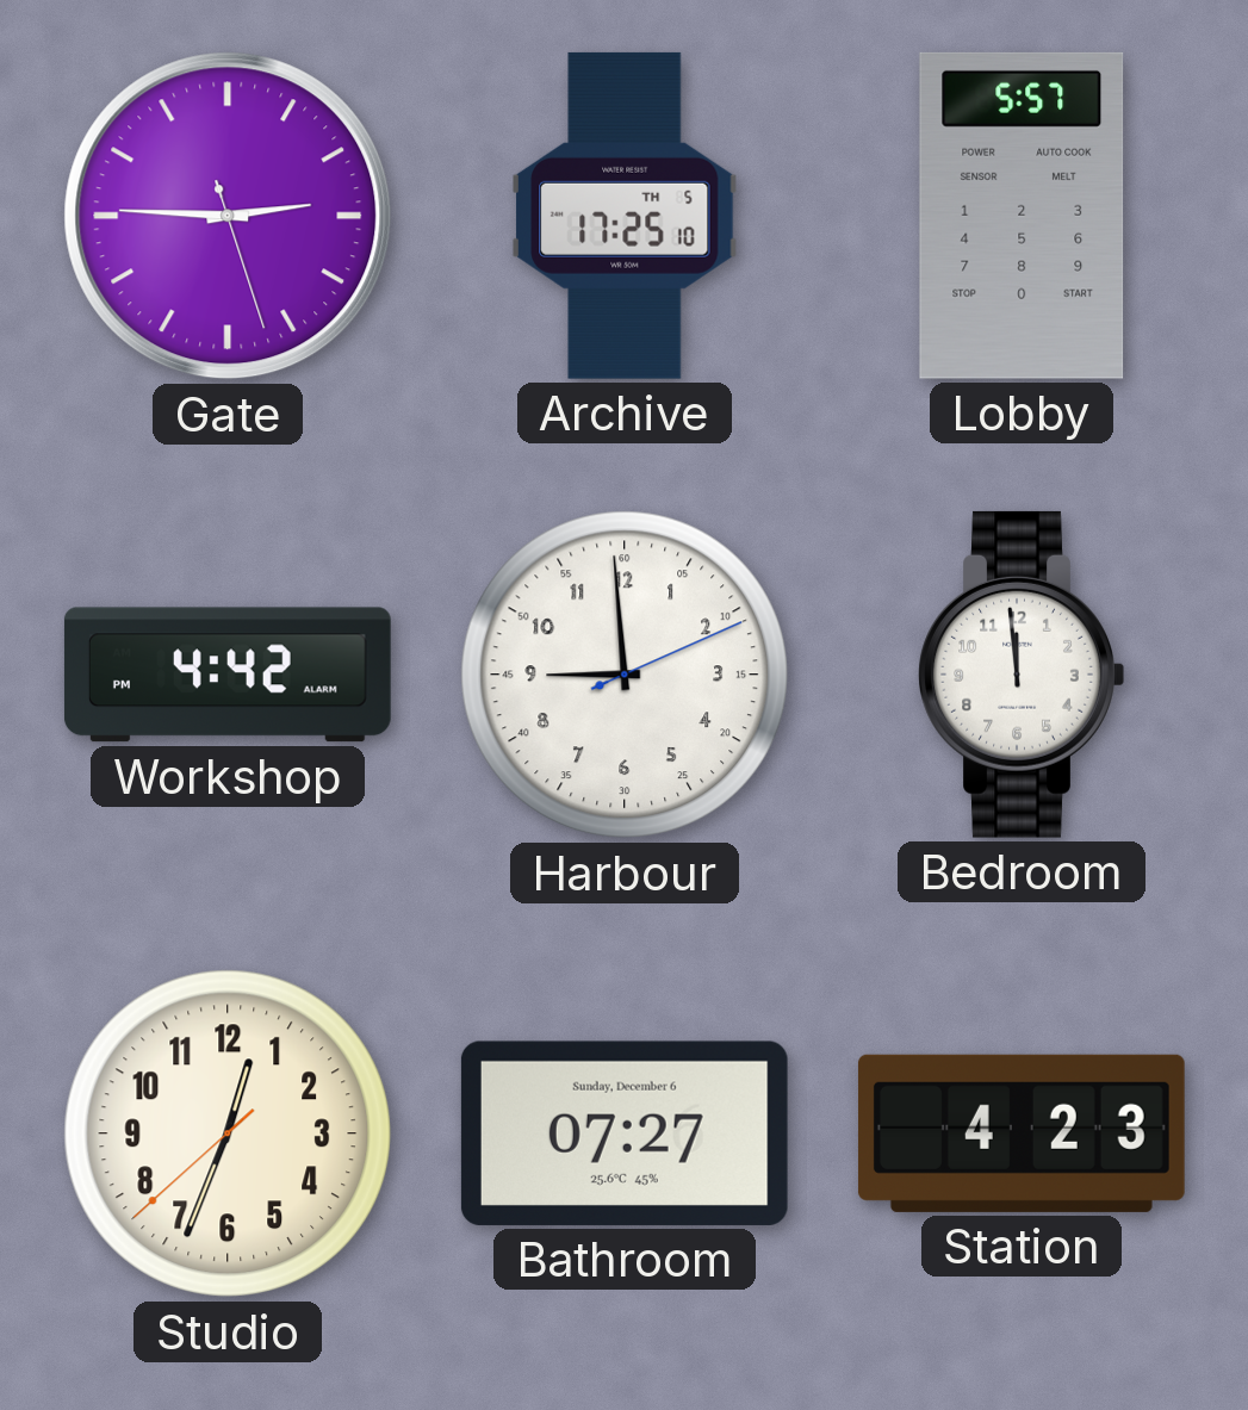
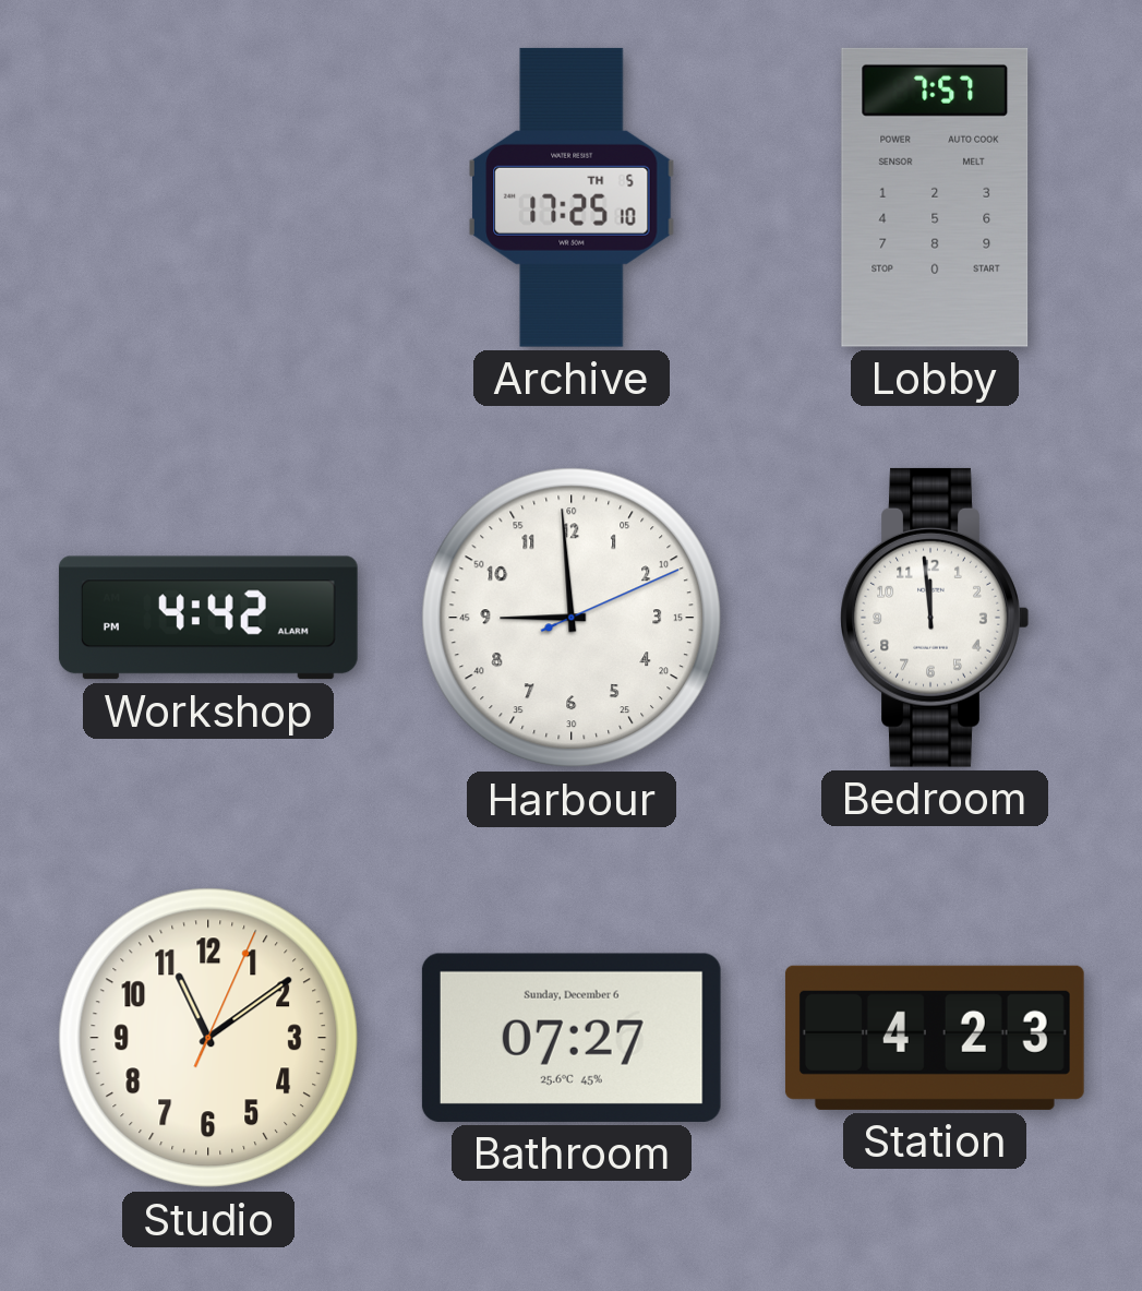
Gate: 2:45 -> none (228, 216)
Lobby: 5:57 -> 7:57 (935, 198)
Studio: 12:33 -> 11:09 (208, 1038)
